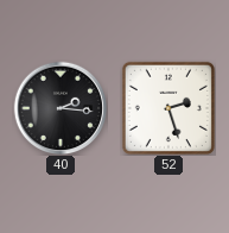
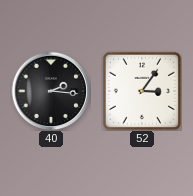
52: 2:27 -> 3:06 (142, 91)
